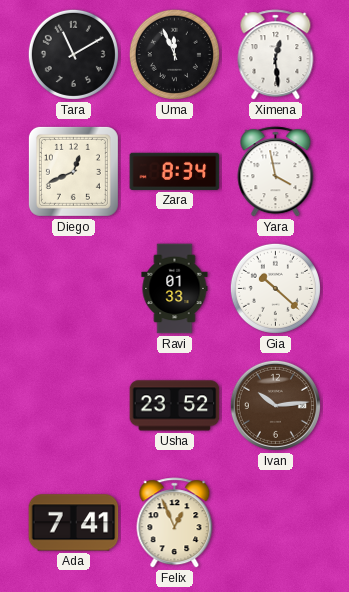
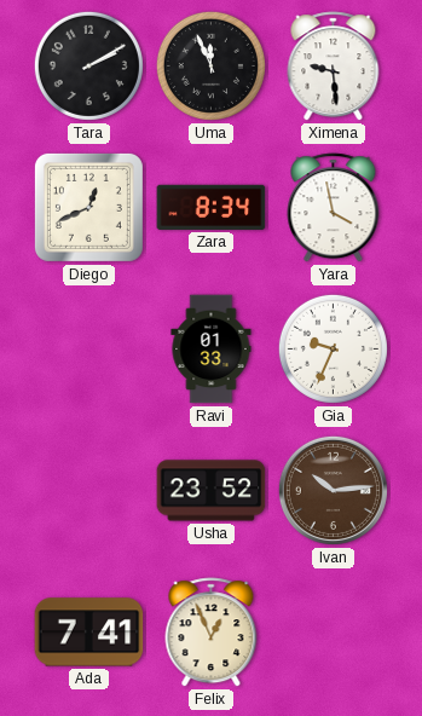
Tara: 11:10 -> 2:10 (88, 65)
Ximena: 12:29 -> 9:29 (334, 67)
Gia: 10:22 -> 9:34 (333, 348)
